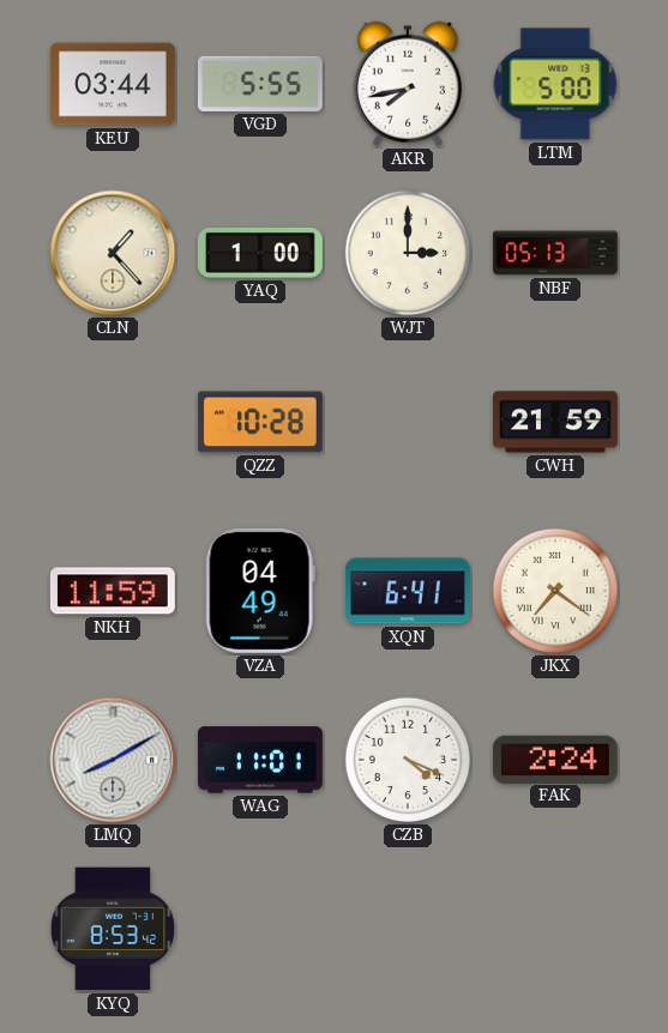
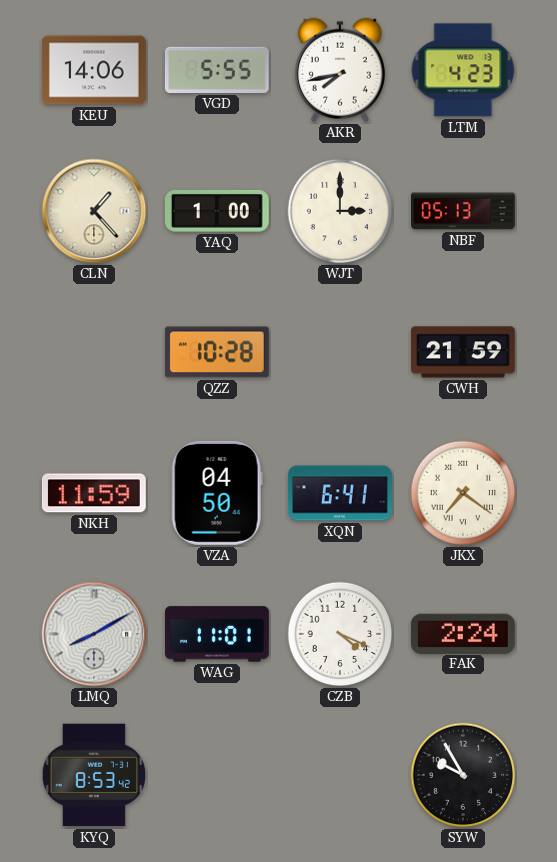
KEU: 03:44 -> 14:06 (94, 70)
LTM: 5:00 -> 4:23 (463, 70)
VZA: 04:49 -> 04:50 (217, 493)
SYW: none -> 9:55 (463, 775)
